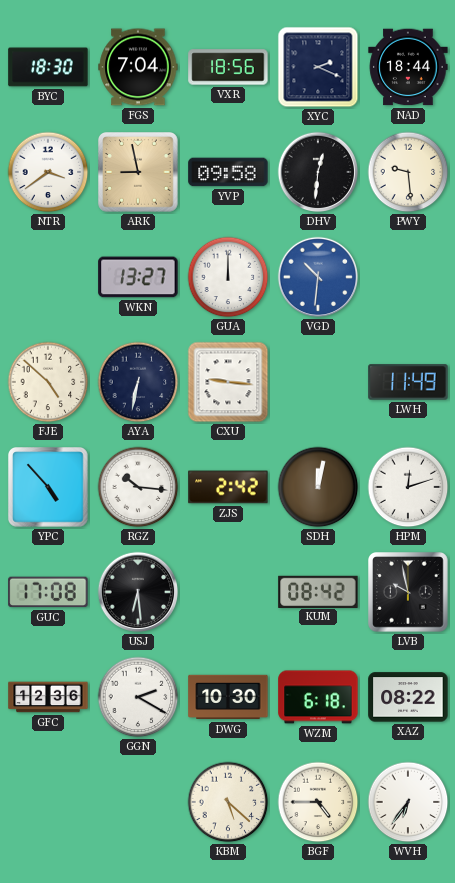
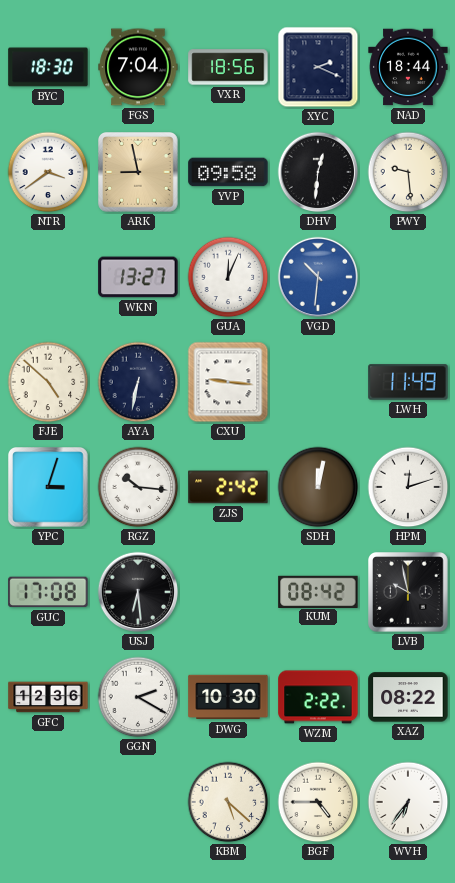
GUA: 12:00 -> 12:04 (228, 277)
YPC: 4:53 -> 3:03 (49, 488)
WZM: 6:18 -> 2:22 (318, 697)
